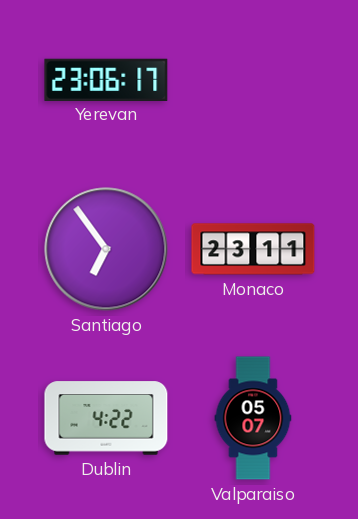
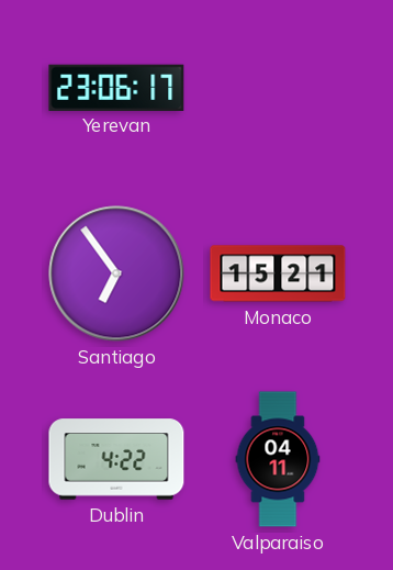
Monaco: 23:11 -> 15:21 (278, 273)
Valparaiso: 05:07 -> 04:11 (278, 459)
